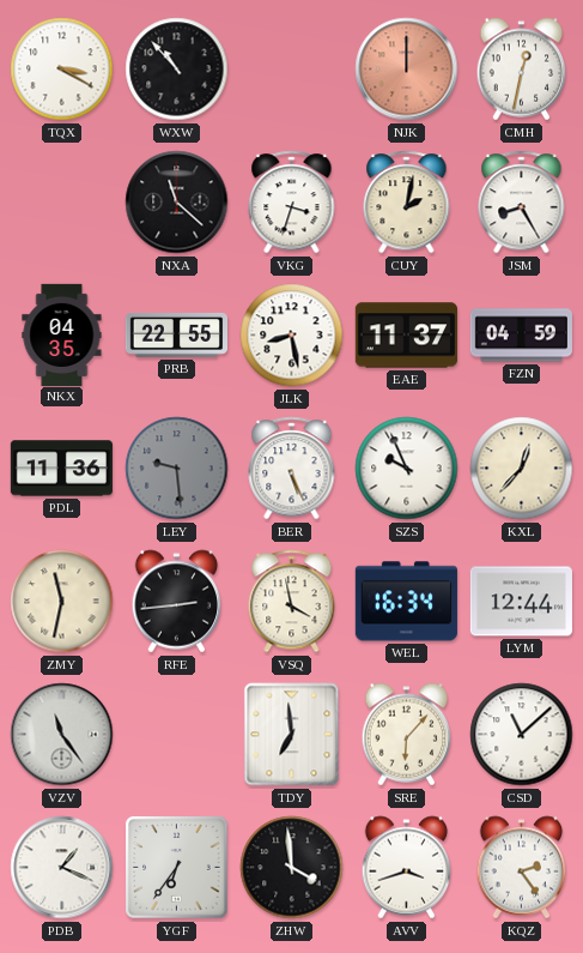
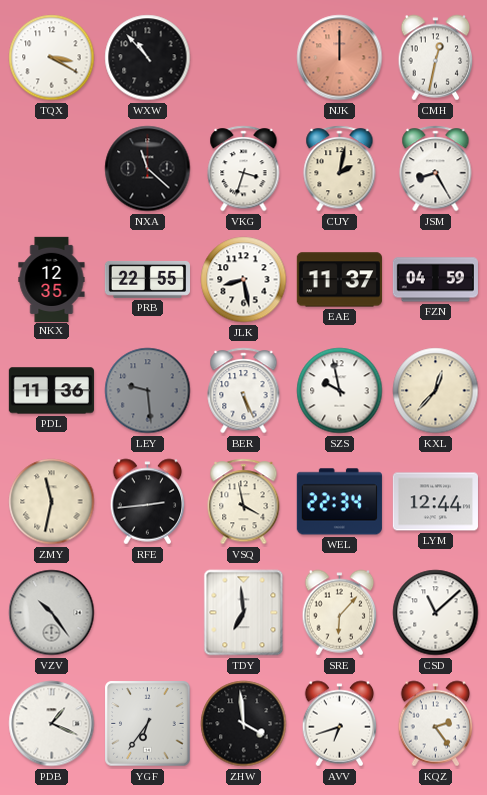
NKX: 04:35 -> 12:35 (52, 279)
SZS: 9:56 -> 9:58 (340, 391)
WEL: 16:34 -> 22:34 (339, 502)
VZV: 11:24 -> 10:24 (52, 613)
AVV: 3:42 -> 6:42 (340, 724)
